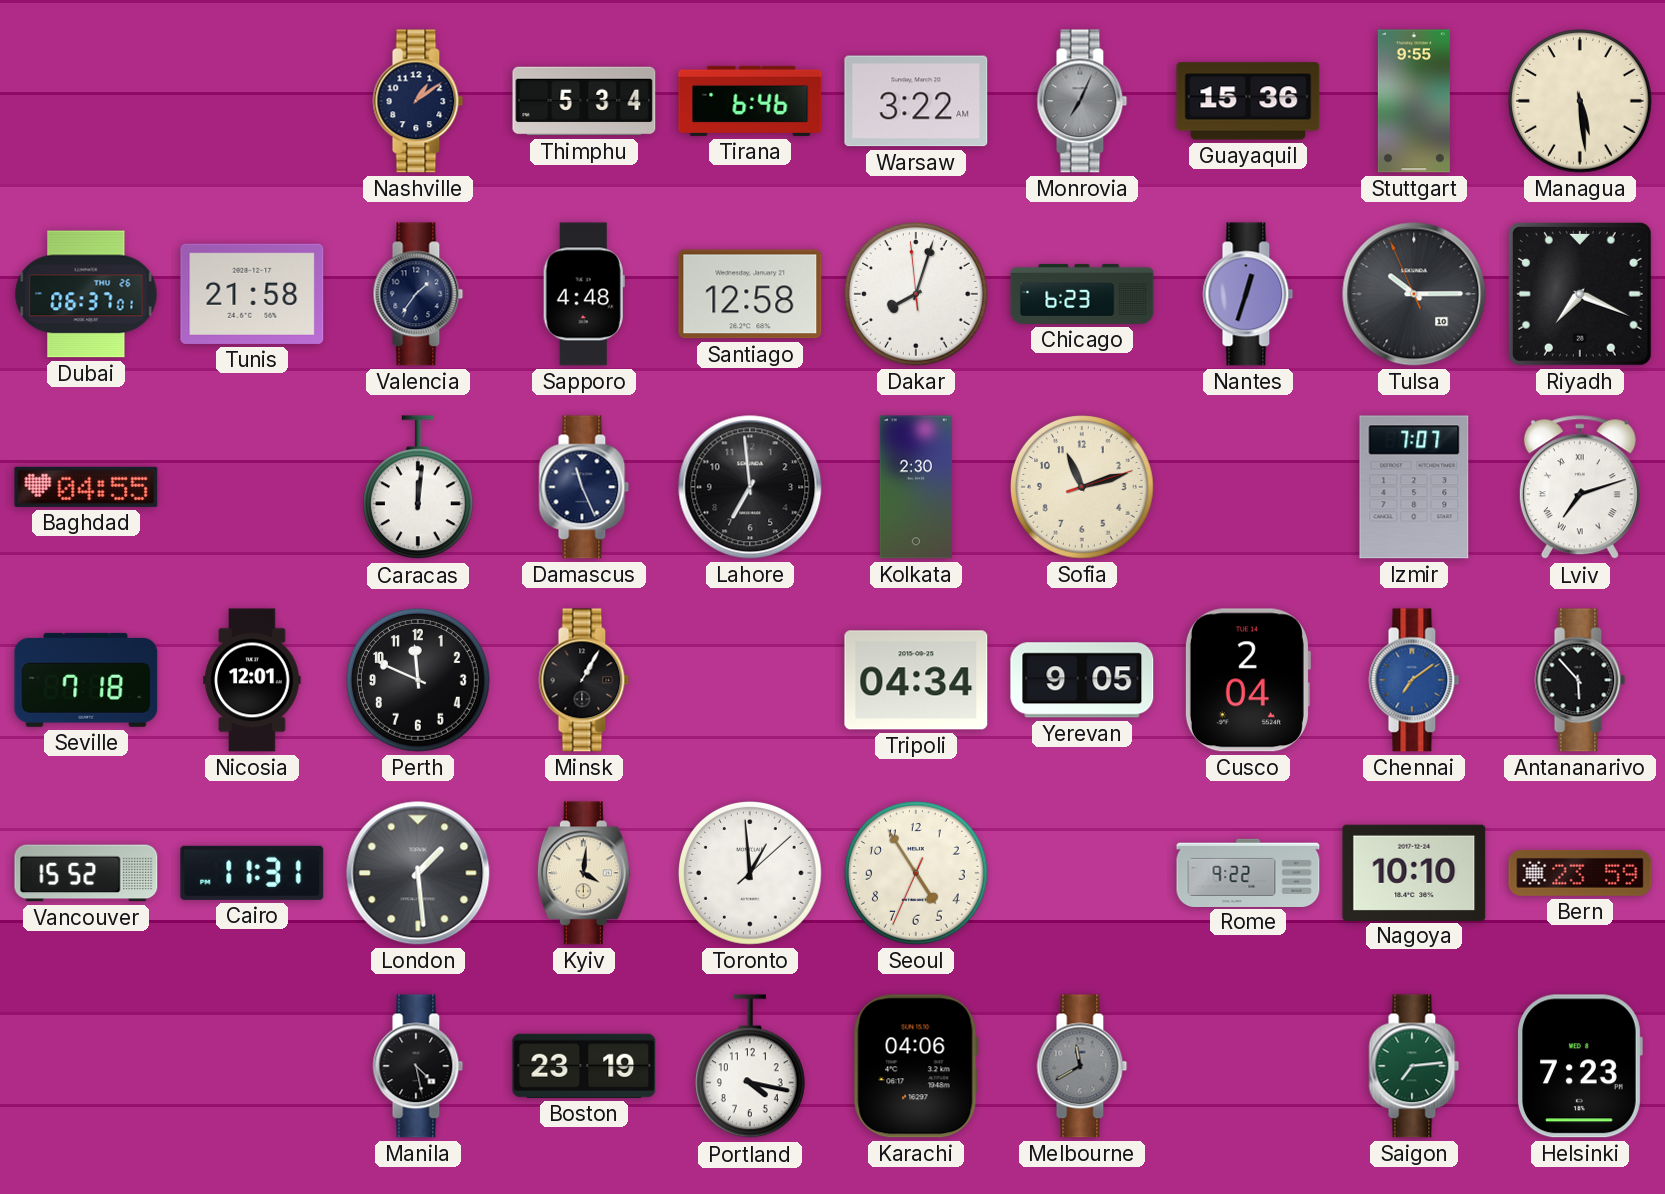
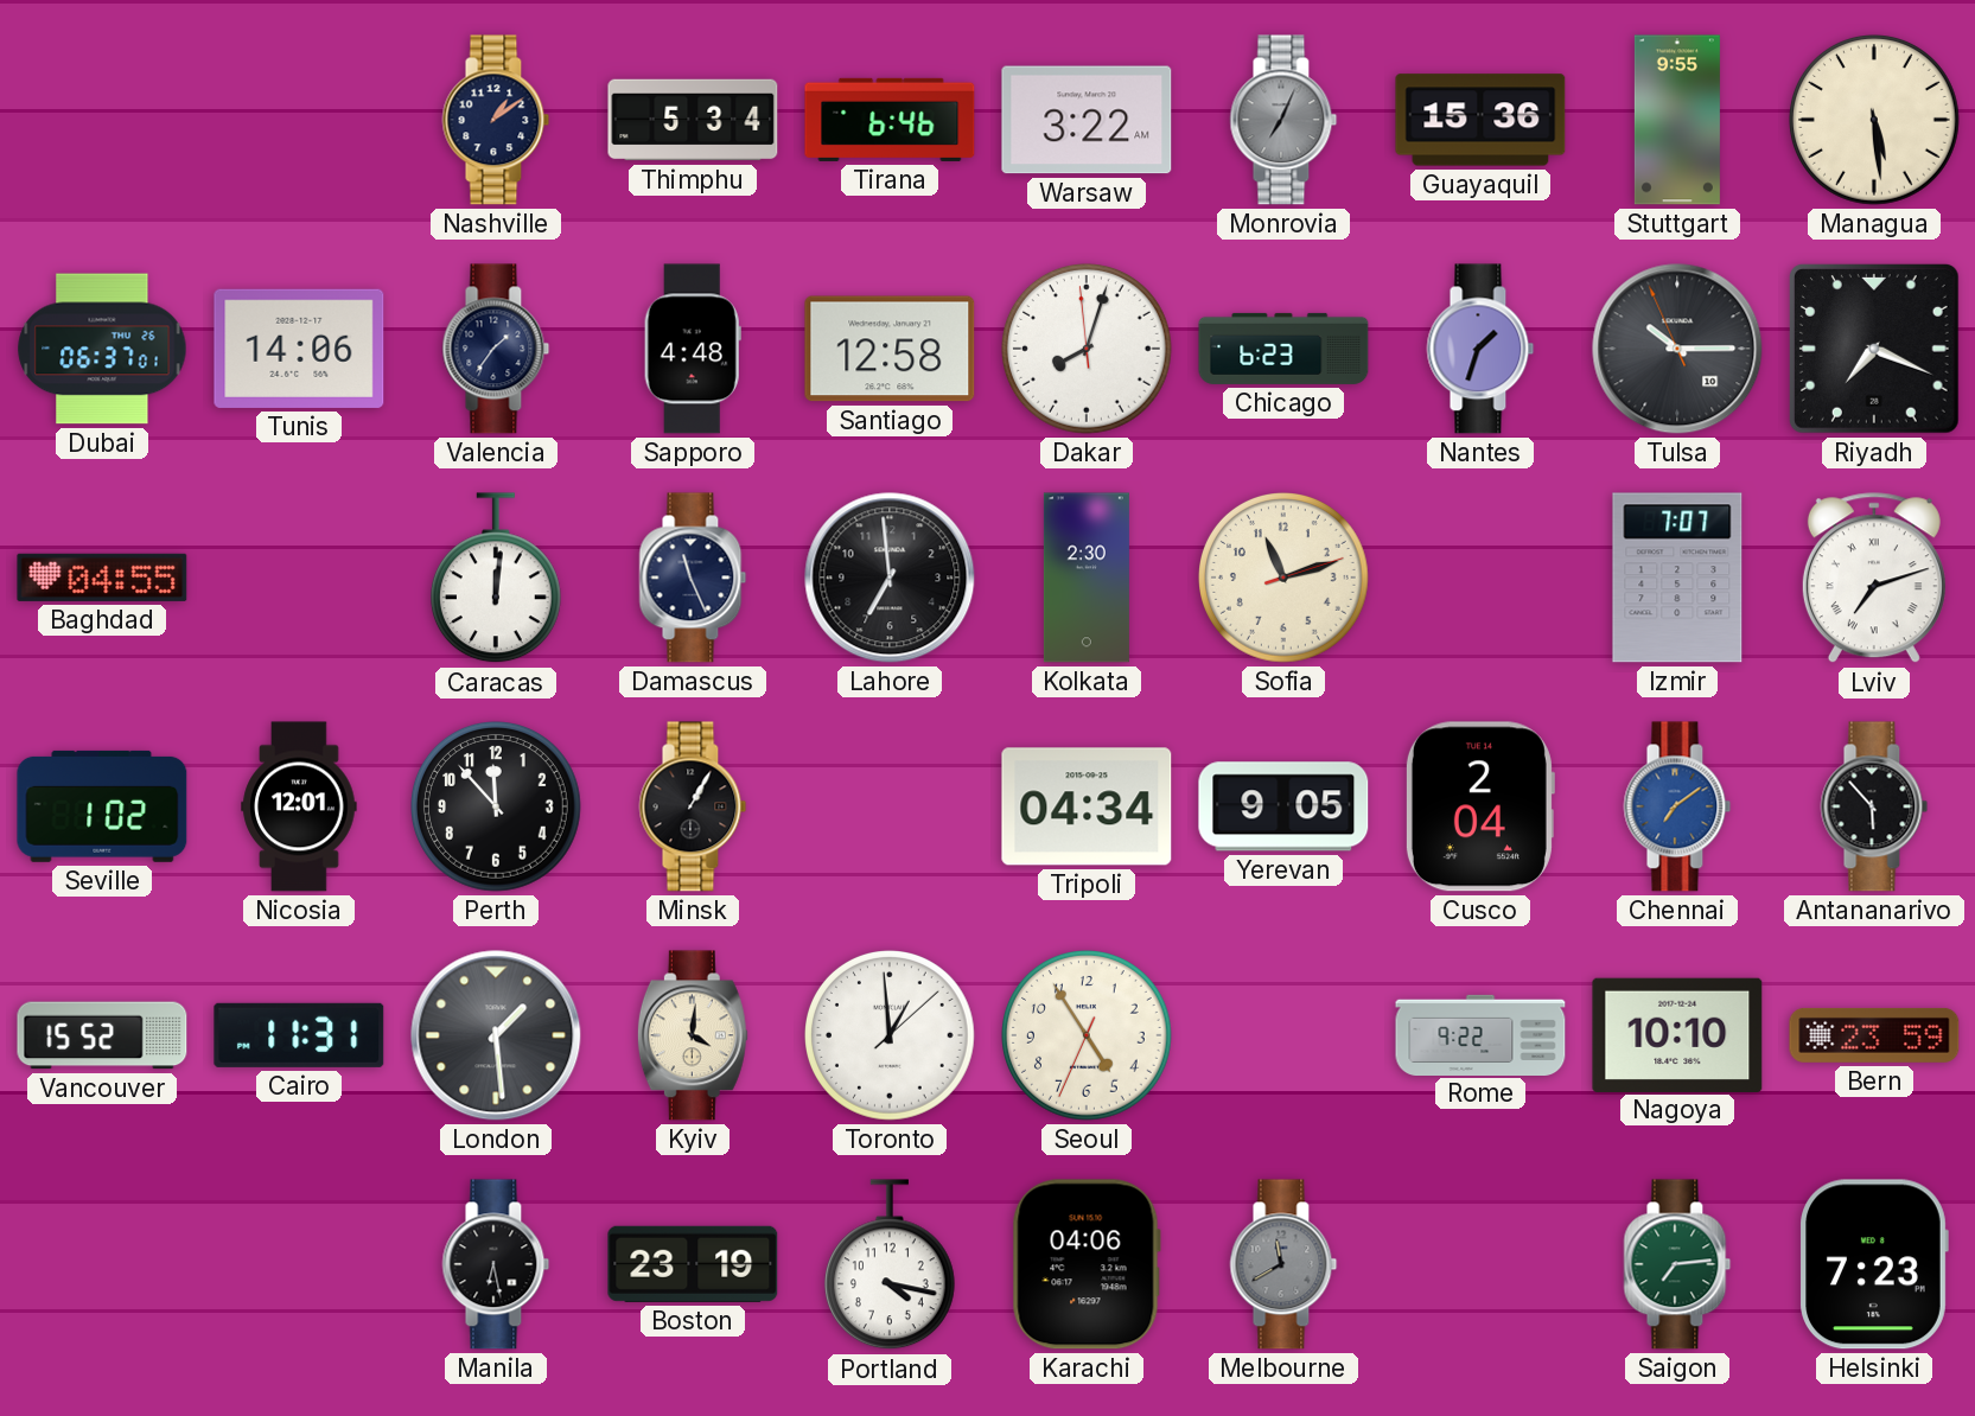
Tunis: 21:58 -> 14:06 (299, 349)
Nantes: 12:33 -> 1:33 (1480, 349)
Seville: 7:18 -> 1:02 (102, 806)
Perth: 11:49 -> 11:53 (497, 808)
Manila: 4:28 -> 6:28 (496, 1264)
